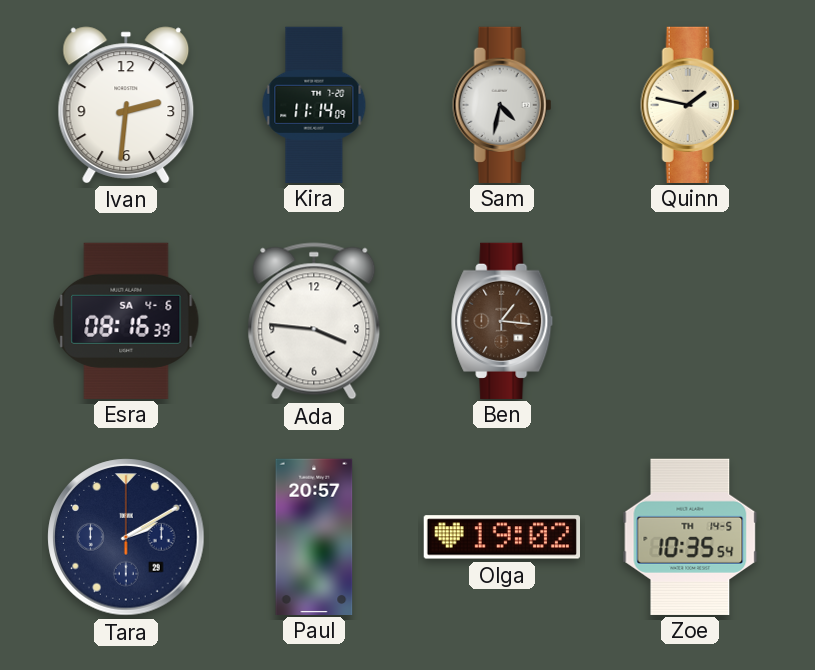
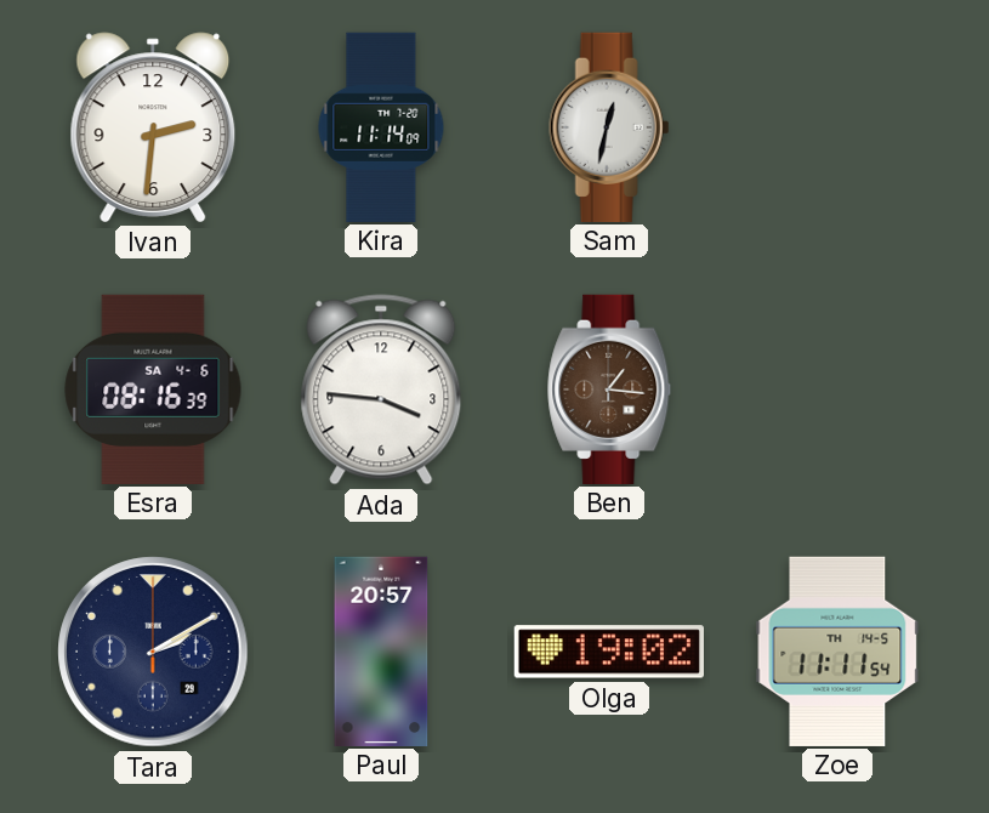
Sam: 4:32 -> 12:32 (609, 126)
Quinn: 1:47 -> none (690, 104)
Zoe: 10:35 -> 11:11 (837, 650)
